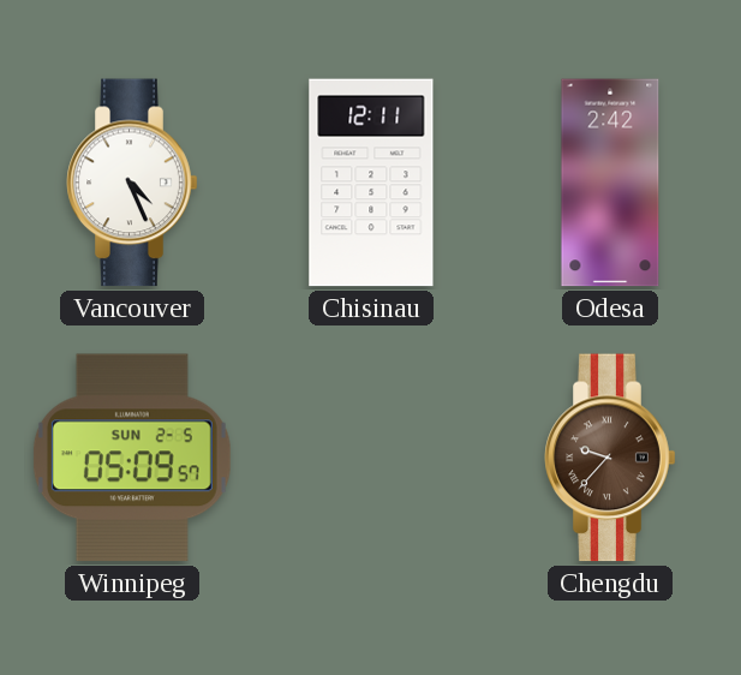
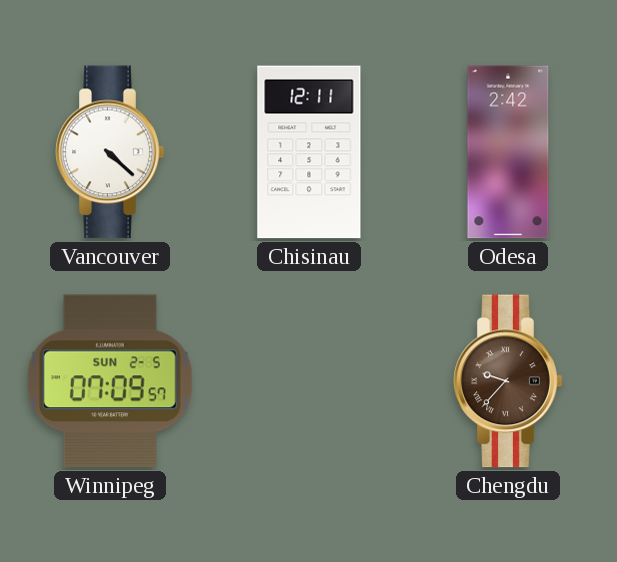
Vancouver: 4:26 -> 4:22 (110, 152)
Winnipeg: 05:09 -> 07:09 (110, 381)
